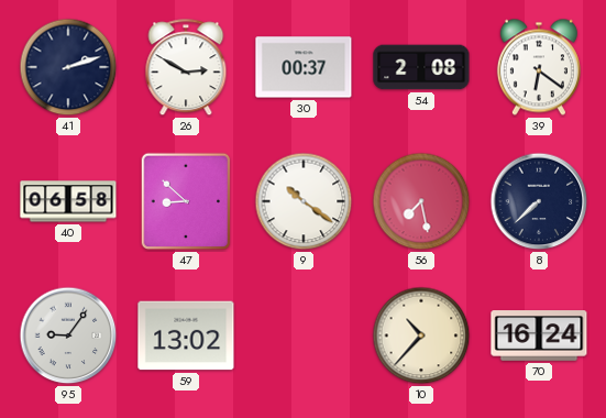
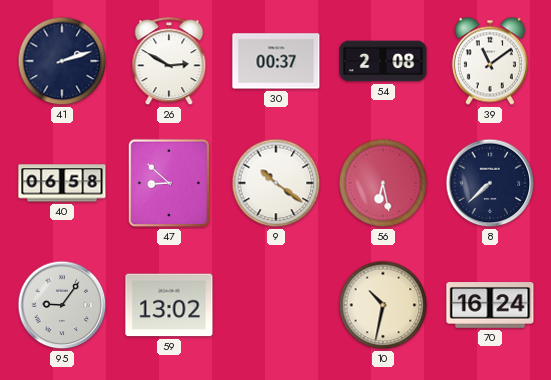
39: 6:21 -> 11:09 (490, 61)
56: 7:28 -> 6:28 (383, 183)
10: 10:37 -> 10:32 (383, 305)
